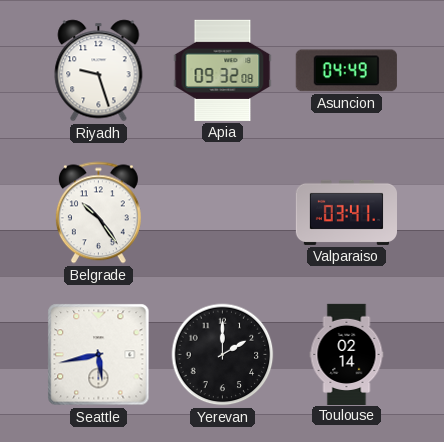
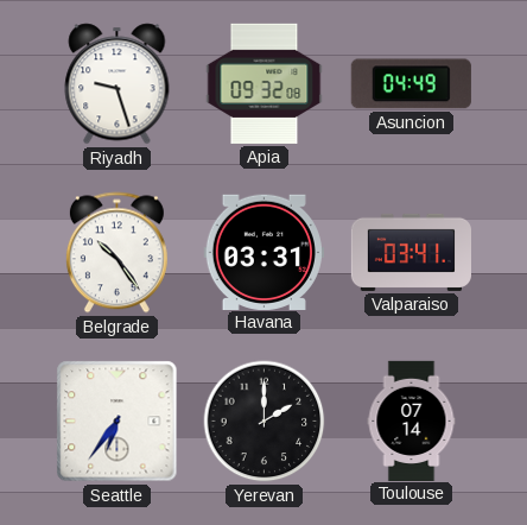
Havana: none -> 03:31 (263, 252)
Seattle: 5:43 -> 6:36 (118, 422)
Toulouse: 02:14 -> 07:14 (412, 420)
